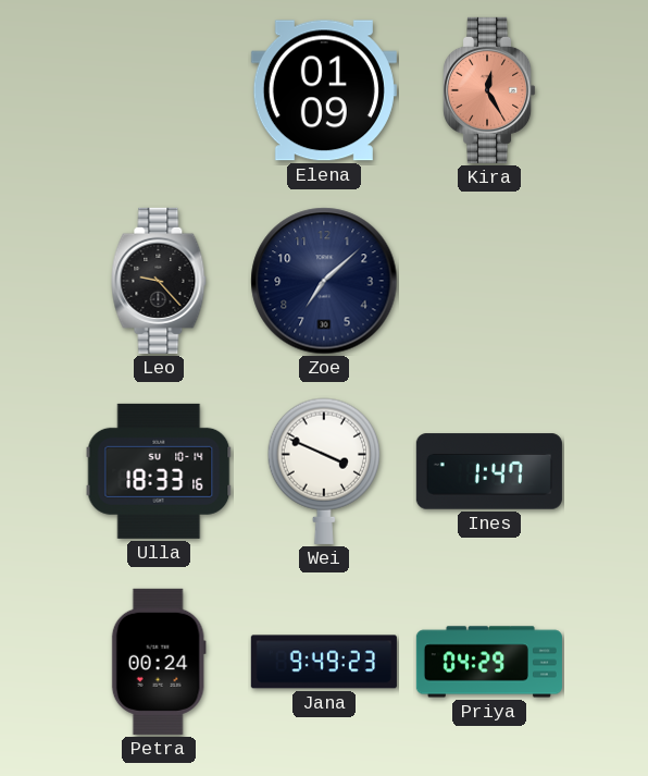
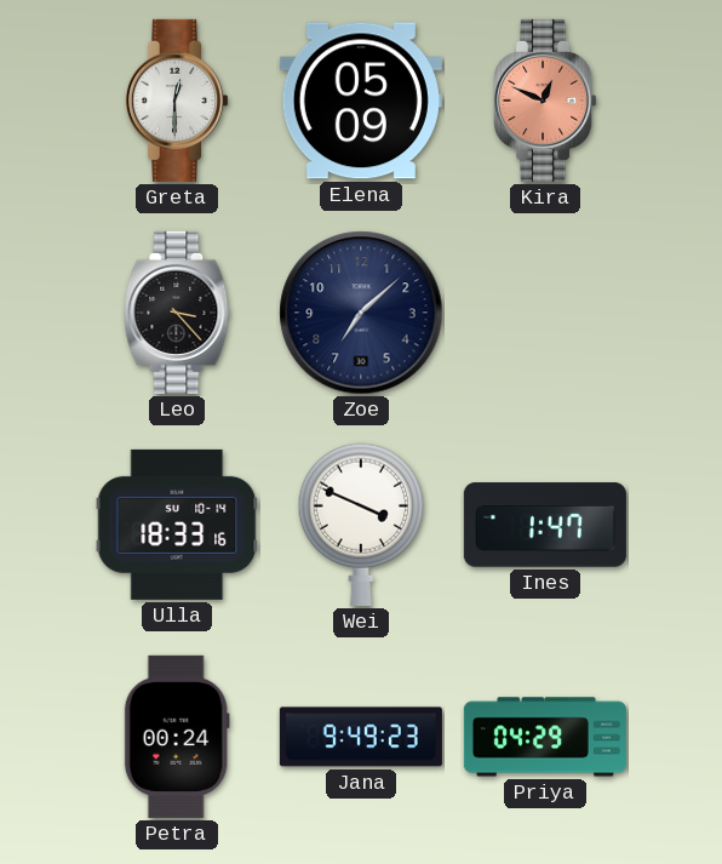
Greta: none -> 12:30 (178, 101)
Elena: 01:09 -> 05:09 (361, 101)
Kira: 12:25 -> 12:49 (546, 101)
Leo: 9:23 -> 3:23 (177, 313)
